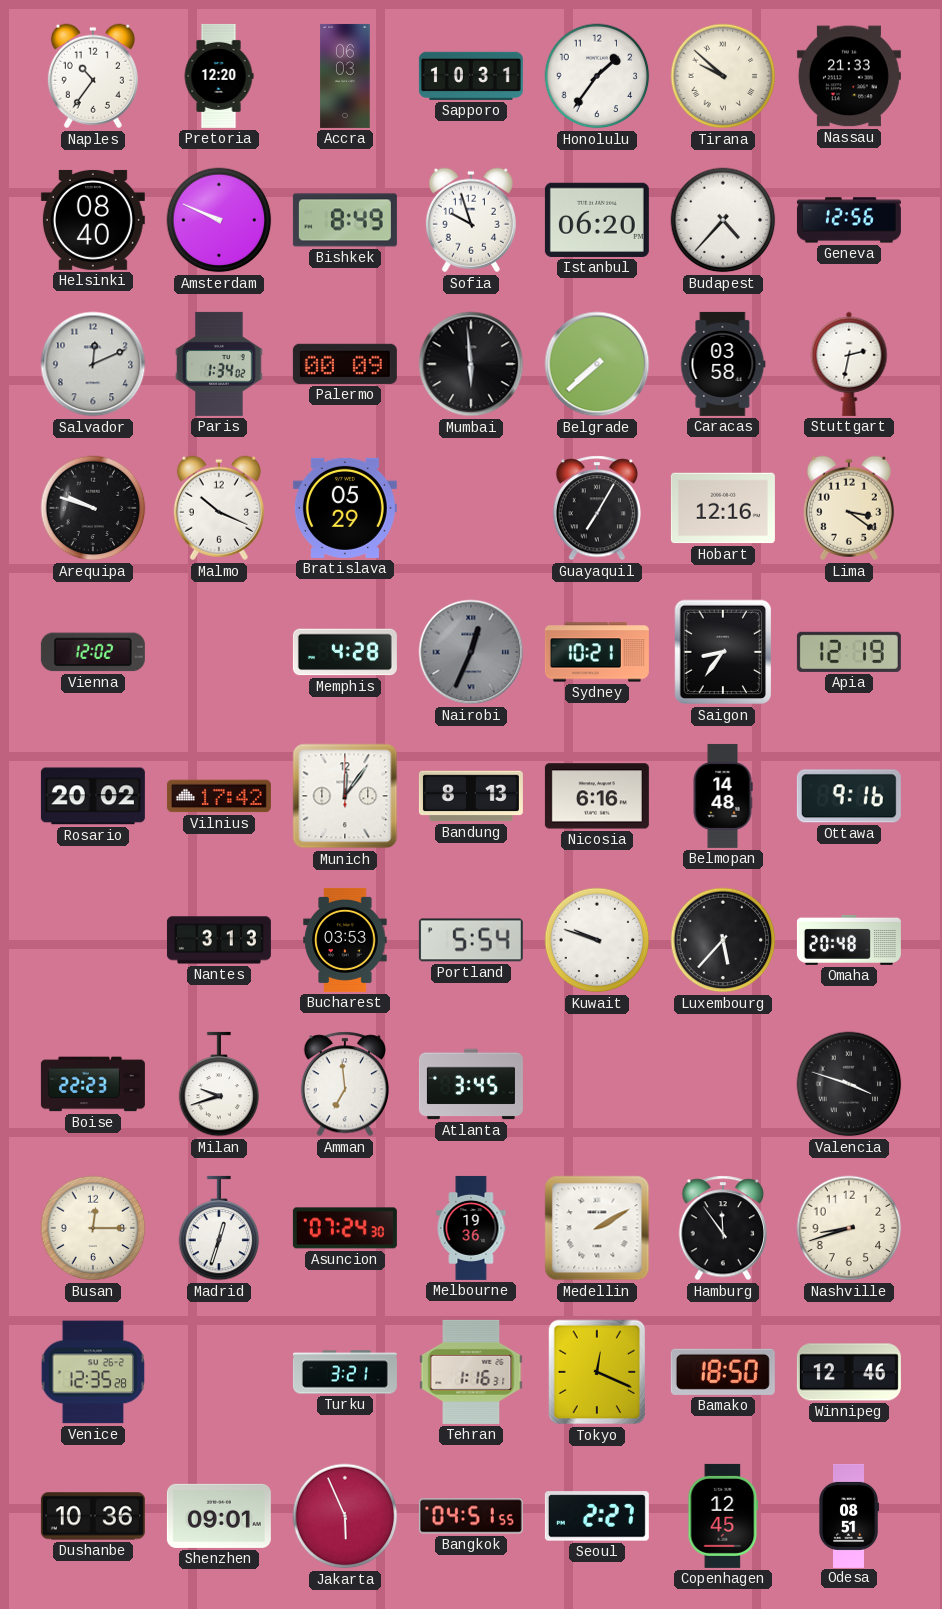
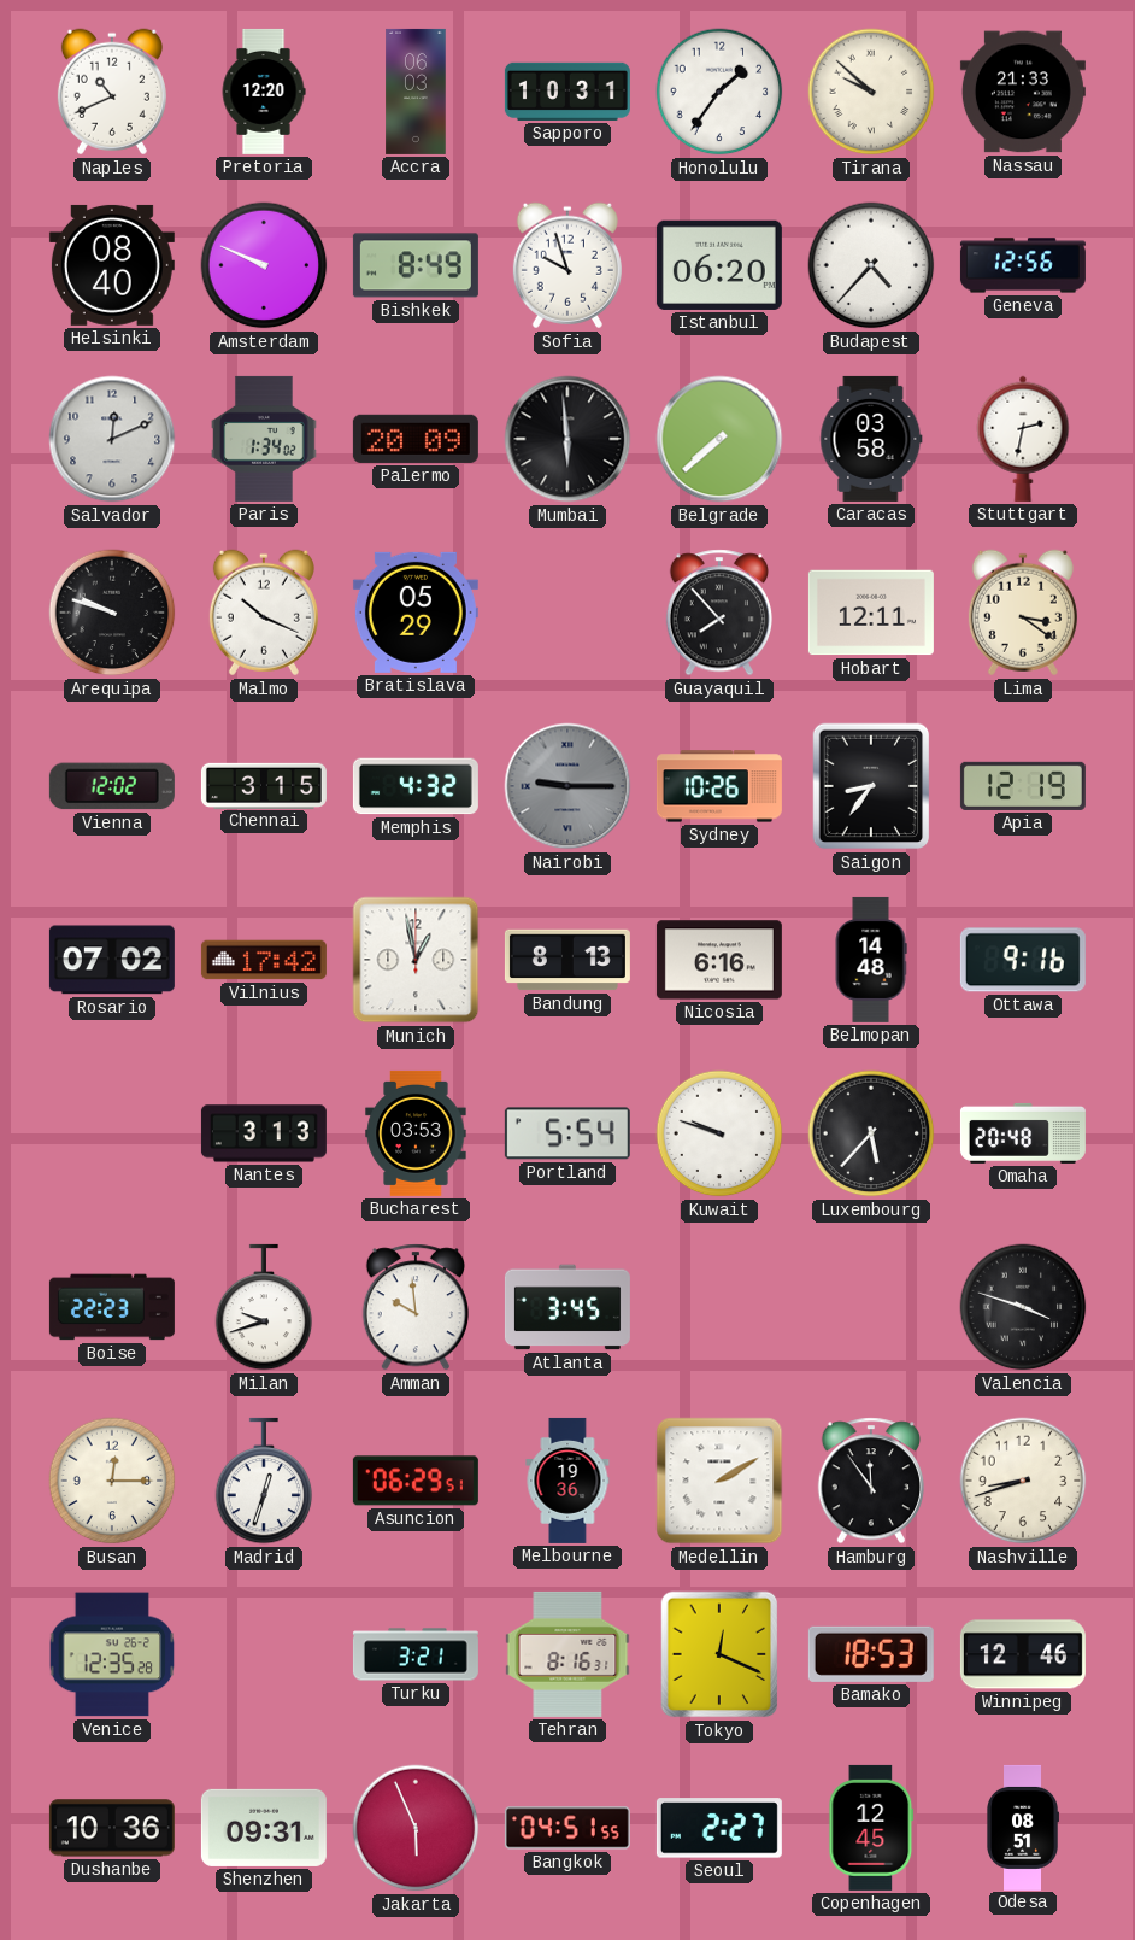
Naples: 10:36 -> 10:41 (112, 92)
Palermo: 00:09 -> 20:09 (416, 439)
Guayaquil: 7:05 -> 7:53 (718, 613)
Hobart: 12:16 -> 12:11 (871, 613)
Chennai: none -> 3:15 (264, 785)
Memphis: 4:28 -> 4:32 (416, 786)
Nairobi: 12:34 -> 9:15 (567, 786)
Sydney: 10:21 -> 10:26 (719, 786)
Rosario: 20:02 -> 07:02 (112, 960)
Munich: 12:06 -> 12:58 (416, 960)
Amman: 6:59 -> 9:59 (414, 1307)
Asuncion: 07:24 -> 06:29 (416, 1481)
Tehran: 1:16 -> 8:16 (567, 1654)
Bamako: 18:50 -> 18:53 (871, 1654)
Shenzhen: 09:01 -> 09:31 (264, 1828)
